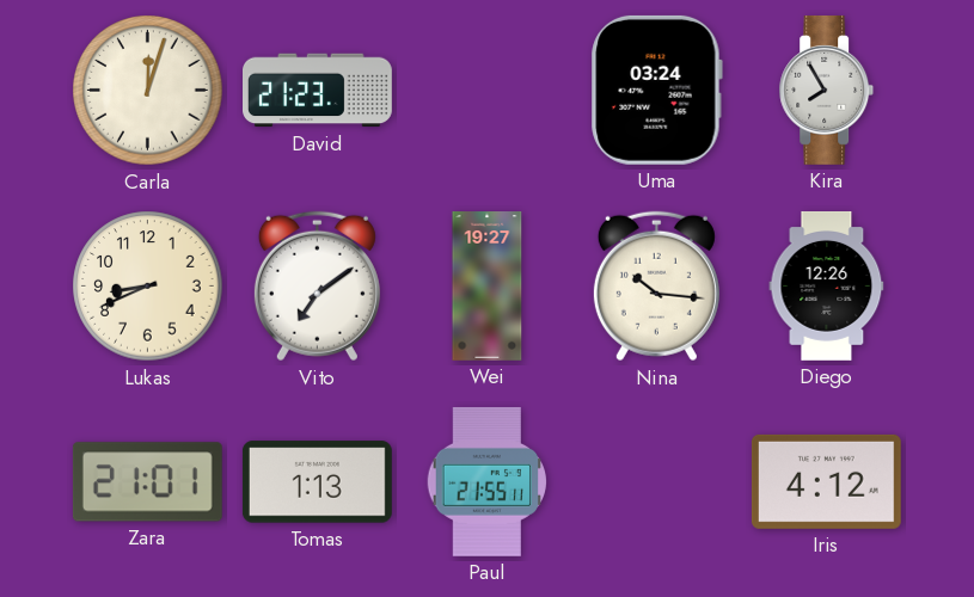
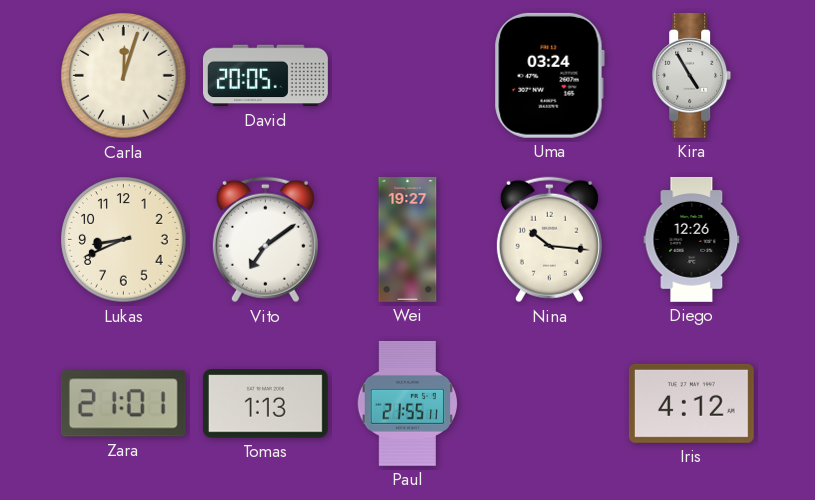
David: 21:23 -> 20:05 (266, 76)
Kira: 7:55 -> 4:55 (692, 75)
